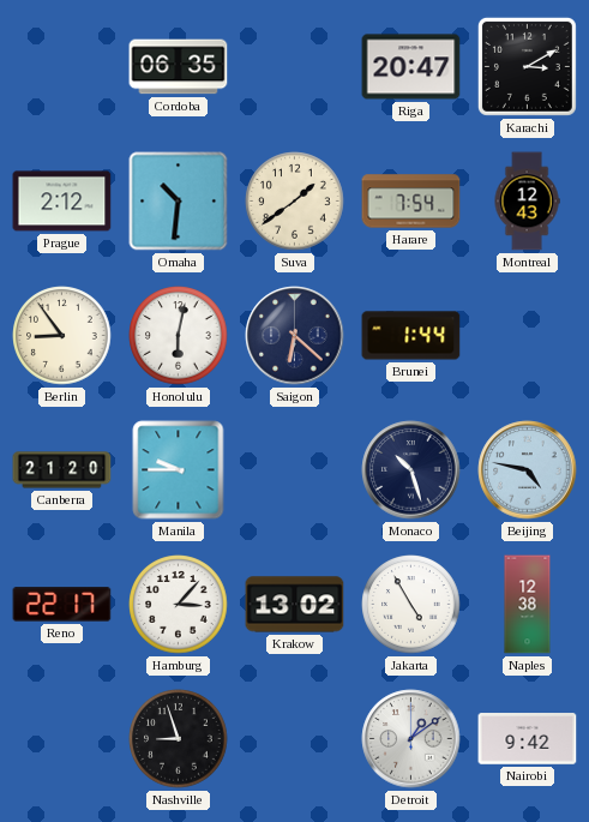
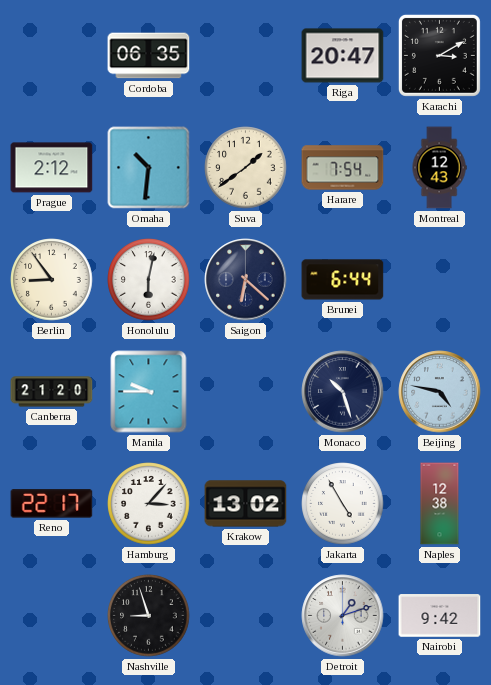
Brunei: 1:44 -> 6:44 (343, 280)
Detroit: 1:09 -> 1:12 (343, 616)
